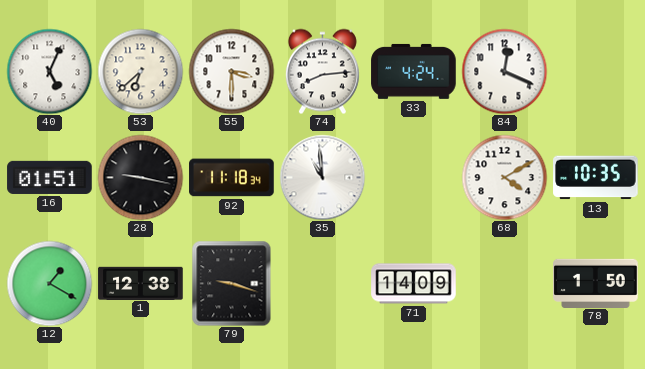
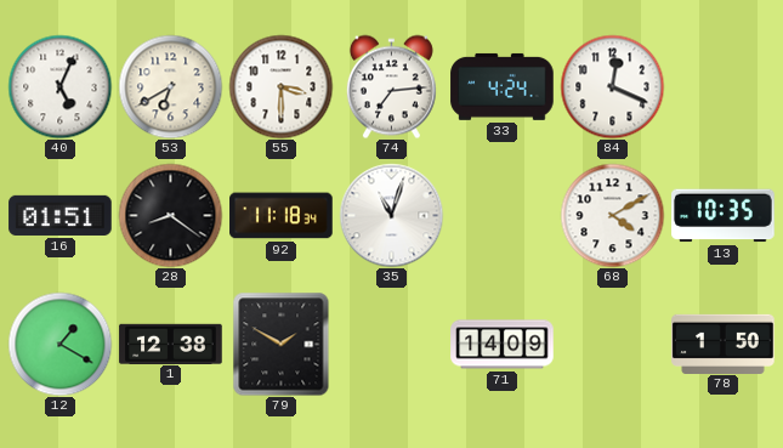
53: 6:38 -> 6:40 (170, 86)
74: 8:14 -> 7:14 (391, 86)
28: 9:17 -> 8:21 (170, 215)
35: 10:59 -> 11:03 (391, 215)
79: 9:18 -> 1:50 (282, 344)
